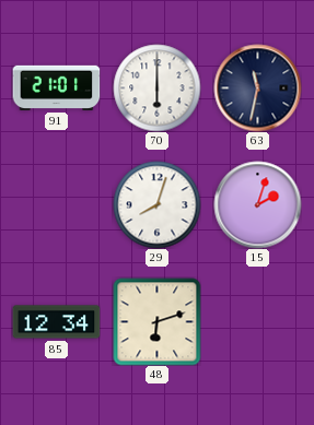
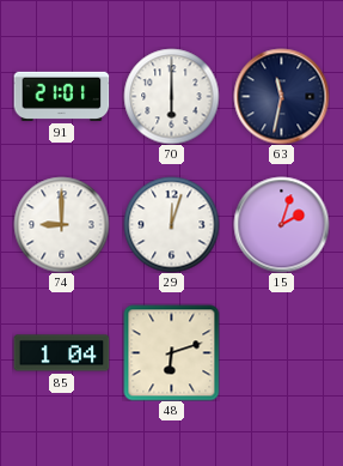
74: none -> 9:00 (61, 224)
29: 8:03 -> 12:03 (171, 224)
85: 12:34 -> 1:04 (61, 353)
